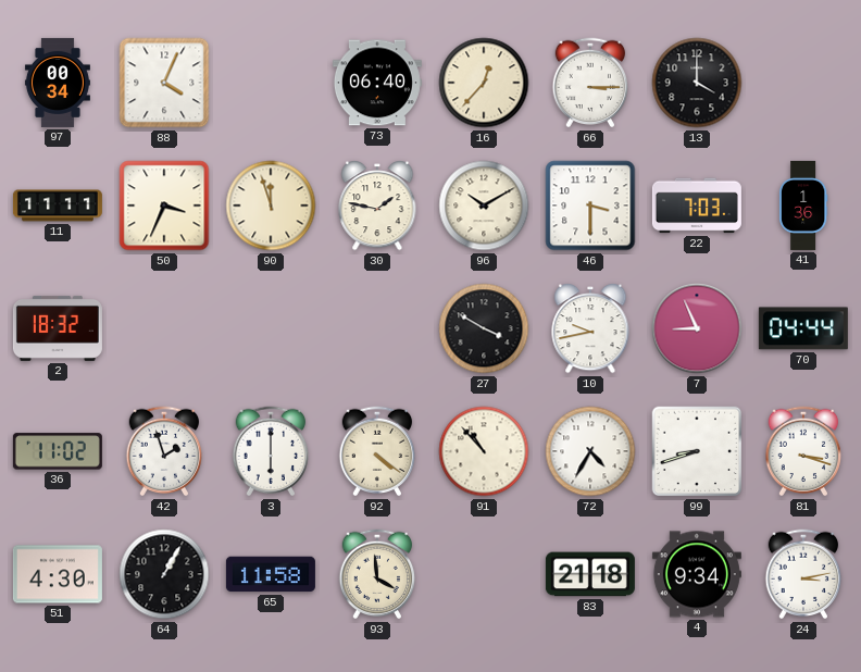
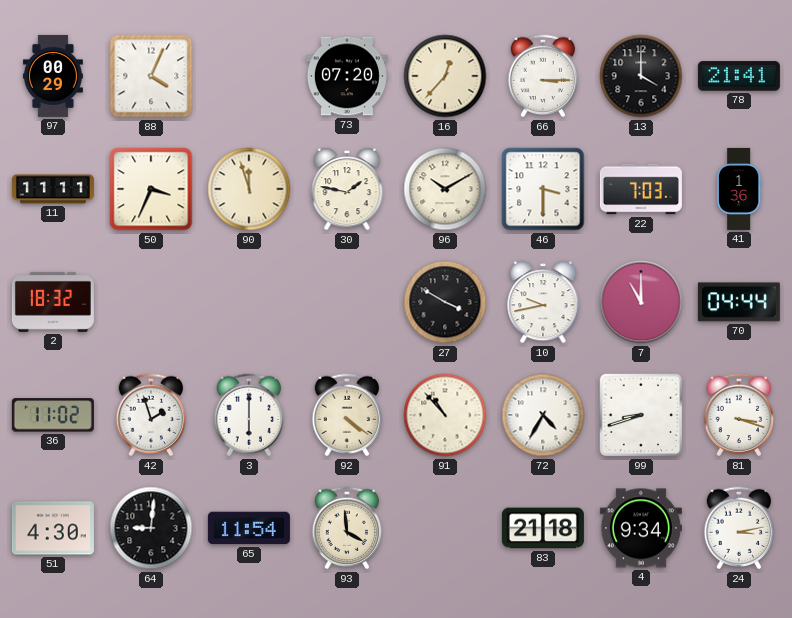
97: 00:34 -> 00:29 (53, 76)
73: 06:40 -> 07:20 (347, 76)
78: none -> 21:41 (739, 76)
7: 8:56 -> 11:00 (641, 302)
64: 1:05 -> 9:01 (151, 528)
65: 11:58 -> 11:54 (249, 528)
